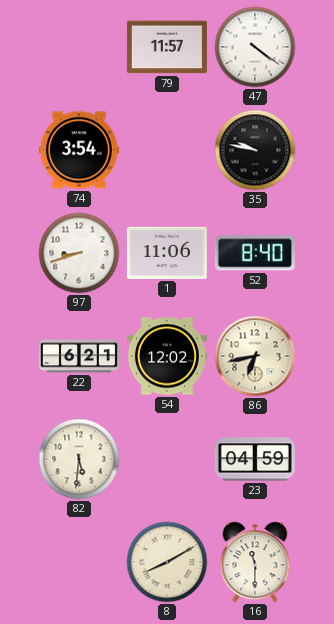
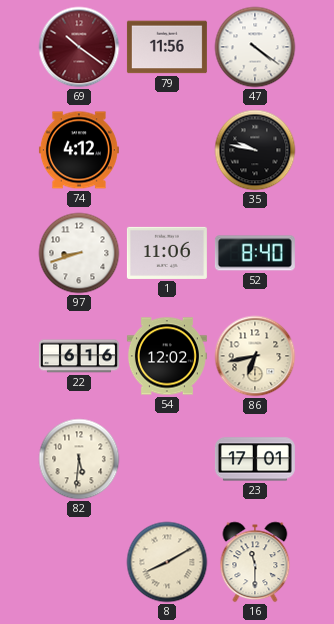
69: none -> 10:21 (79, 47)
79: 11:57 -> 11:56 (167, 47)
74: 3:54 -> 4:12 (79, 150)
22: 6:21 -> 6:16 (79, 356)
23: 04:59 -> 17:01 (255, 459)
